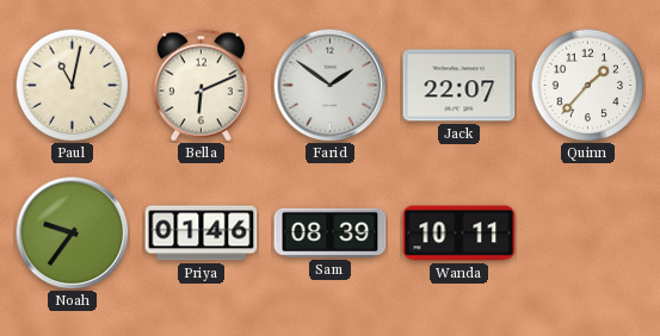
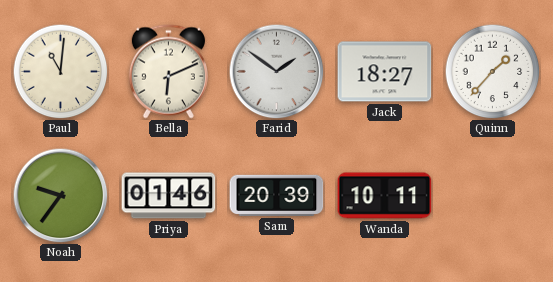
Paul: 11:02 -> 11:01 (60, 71)
Jack: 22:07 -> 18:27 (385, 72)
Sam: 08:39 -> 20:39 (277, 195)
